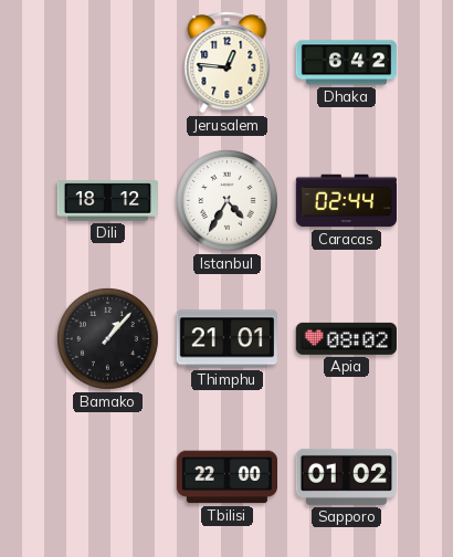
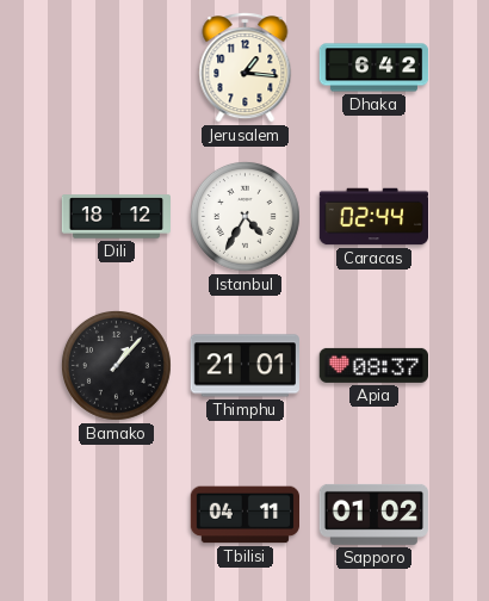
Jerusalem: 12:46 -> 1:16 (246, 68)
Apia: 08:02 -> 08:37 (373, 365)
Tbilisi: 22:00 -> 04:11 (244, 515)
